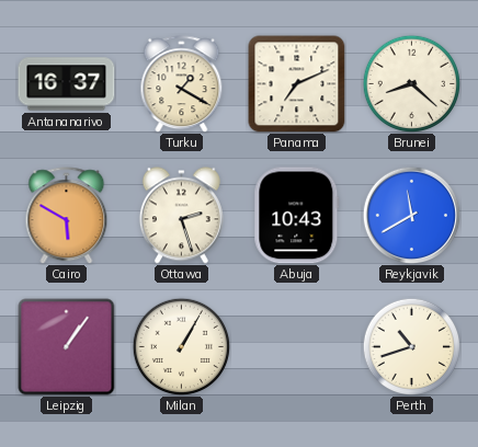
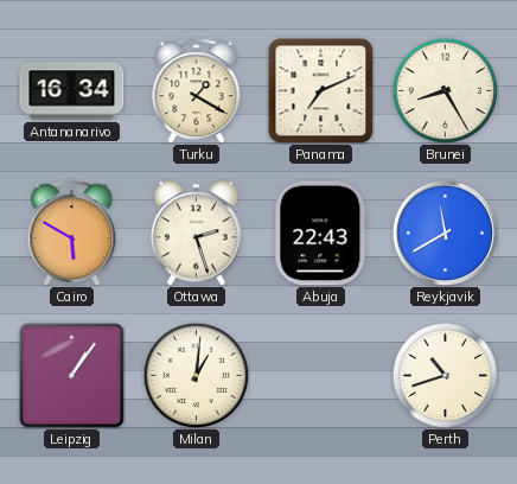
Antananarivo: 16:37 -> 16:34 (72, 91)
Brunei: 8:22 -> 8:25 (445, 90)
Abuja: 10:43 -> 22:43 (321, 234)
Milan: 1:05 -> 1:01 (196, 375)
